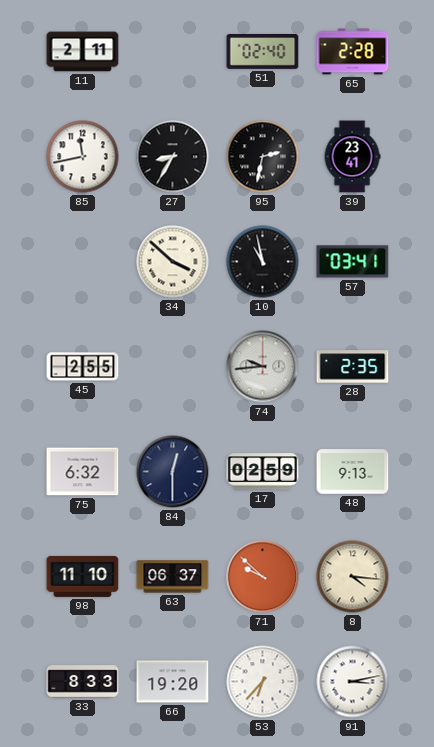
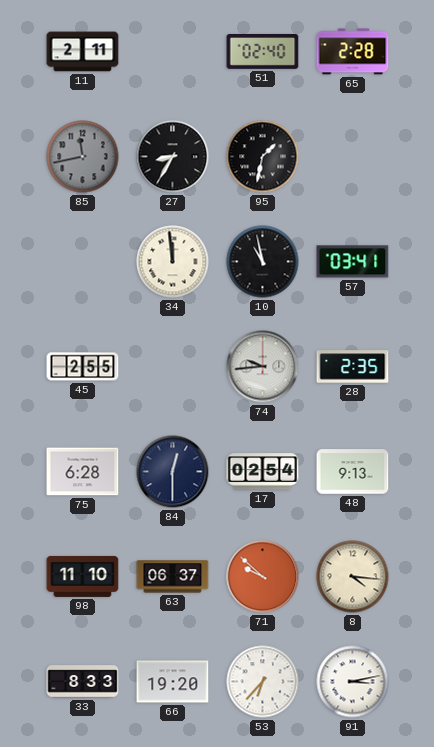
85 dial: white -> grey (83, 157)
95: 2:32 -> 1:32 (263, 157)
39: 23:41 -> none (352, 157)
34: 3:52 -> 11:59 (173, 262)
75: 6:32 -> 6:28 (83, 472)
17: 02:59 -> 02:54 (263, 472)
